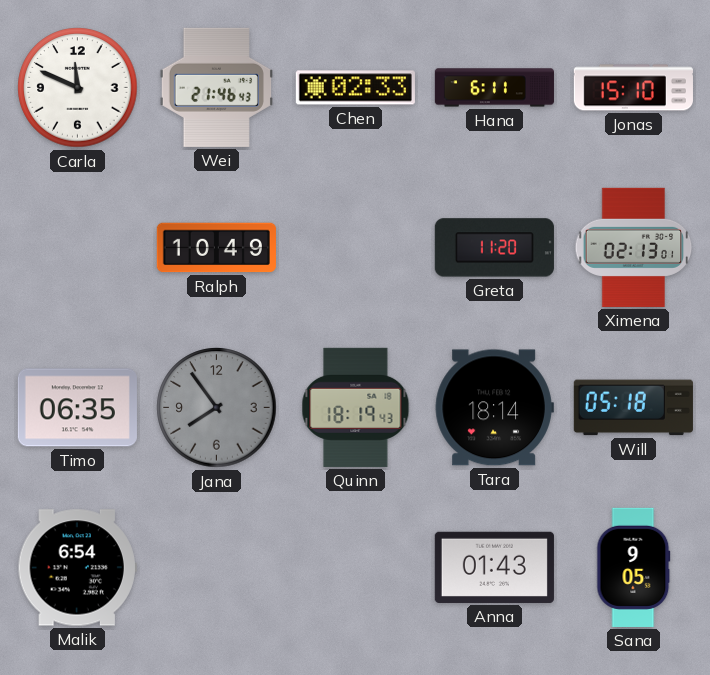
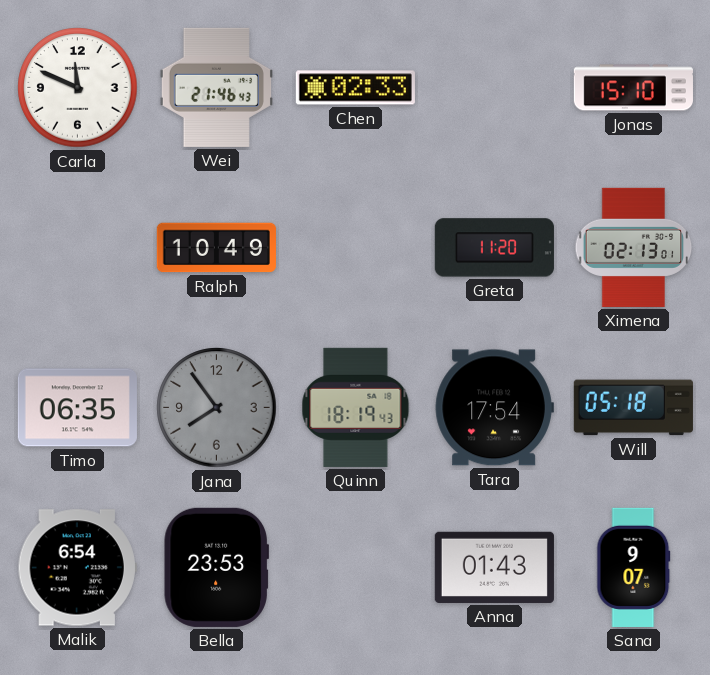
Hana: 6:11 -> none (494, 88)
Tara: 18:14 -> 17:54 (494, 408)
Bella: none -> 23:53 (216, 567)
Sana: 9:05 -> 9:07 (634, 567)
